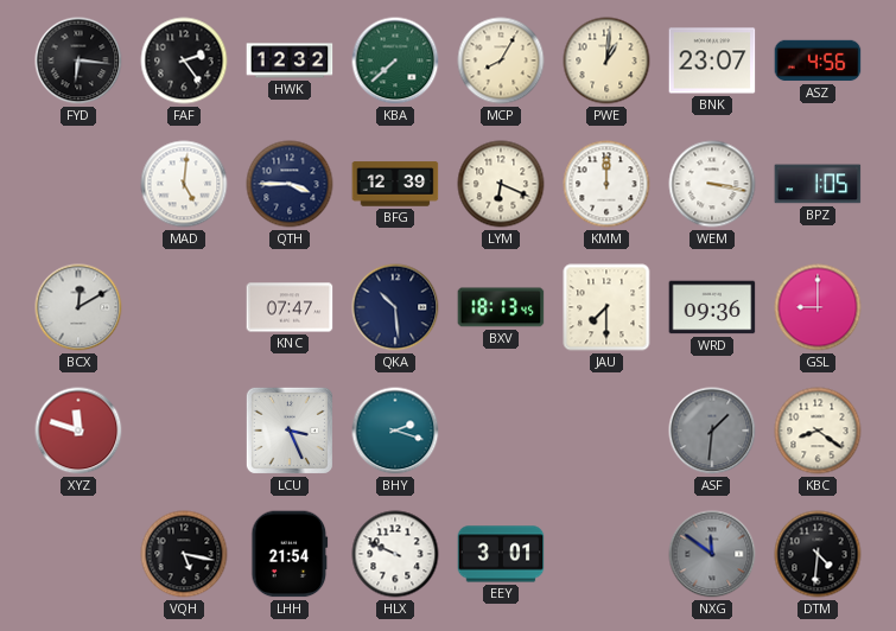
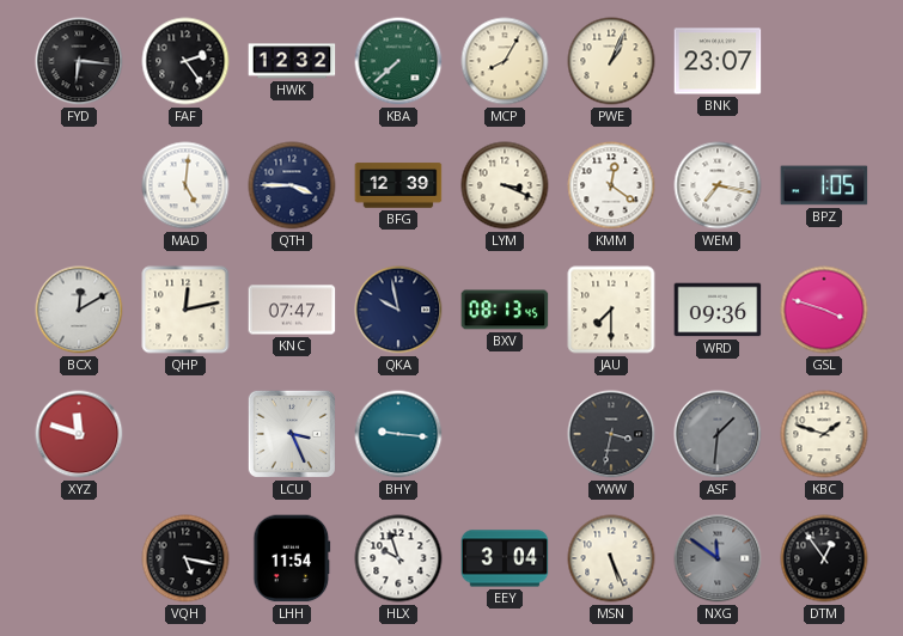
PWE: 1:01 -> 1:04 (611, 61)
ASZ: 4:56 -> none (818, 60)
LYM: 6:19 -> 3:19 (505, 185)
KMM: 12:00 -> 12:21 (611, 185)
WEM: 3:17 -> 7:17 (718, 185)
QHP: none -> 12:13 (185, 310)
QKA: 10:29 -> 9:58 (398, 310)
BXV: 18:13 -> 08:13 (505, 310)
GSL: 9:00 -> 3:48 (824, 310)
BHY: 2:18 -> 9:16 (398, 434)
YWW: none -> 3:32 (611, 434)
KBC: 8:21 -> 1:48 (824, 434)
LHH: 21:54 -> 11:54 (292, 558)
HLX: 9:49 -> 9:57 (398, 558)
EEY: 3:01 -> 3:04 (505, 558)
MSN: none -> 5:26 (611, 558)
DTM: 4:31 -> 12:54 (824, 558)
